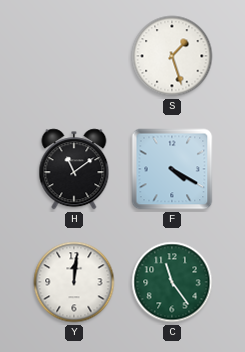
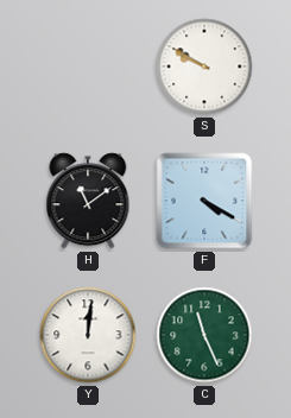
S: 1:27 -> 9:50 (204, 66)
C: 11:24 -> 11:26 (204, 335)
